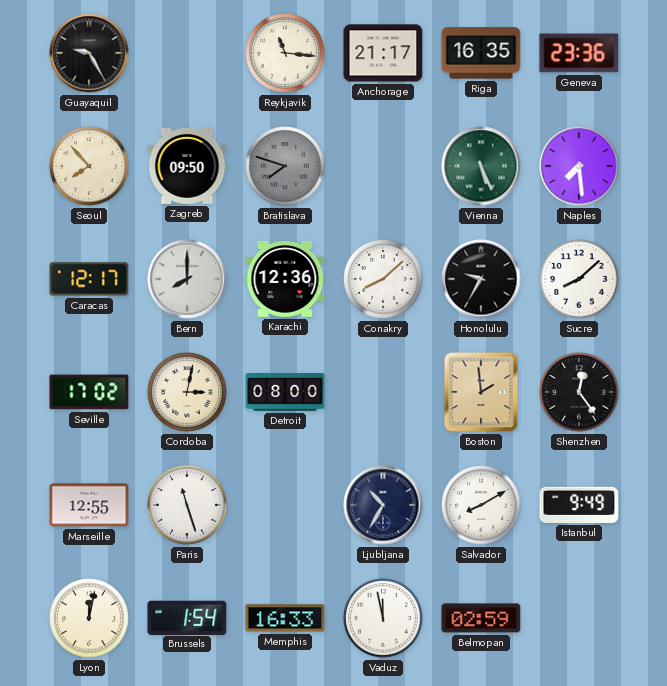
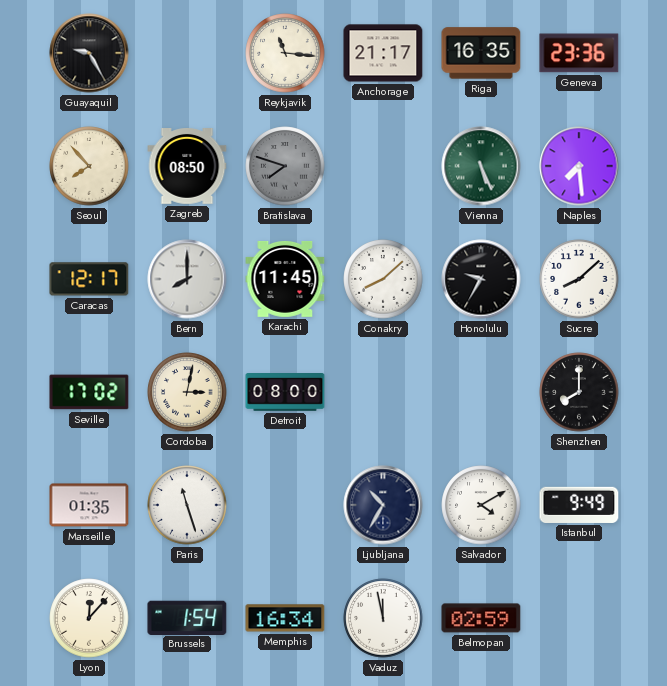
Zagreb: 09:50 -> 08:50 (187, 167)
Karachi: 12:36 -> 11:45 (285, 279)
Boston: 1:59 -> none (481, 392)
Shenzhen: 12:24 -> 8:00 (579, 392)
Marseille: 12:55 -> 01:35 (89, 505)
Salvador: 8:10 -> 4:10 (481, 505)
Lyon: 12:02 -> 12:07 (89, 618)
Memphis: 16:33 -> 16:34 (285, 618)
